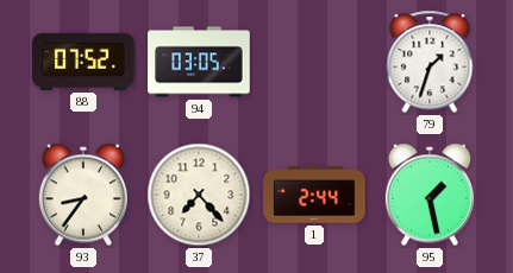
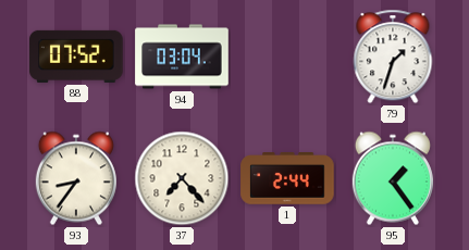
94: 03:05 -> 03:04 (182, 57)
95: 1:28 -> 1:24 (393, 178)
